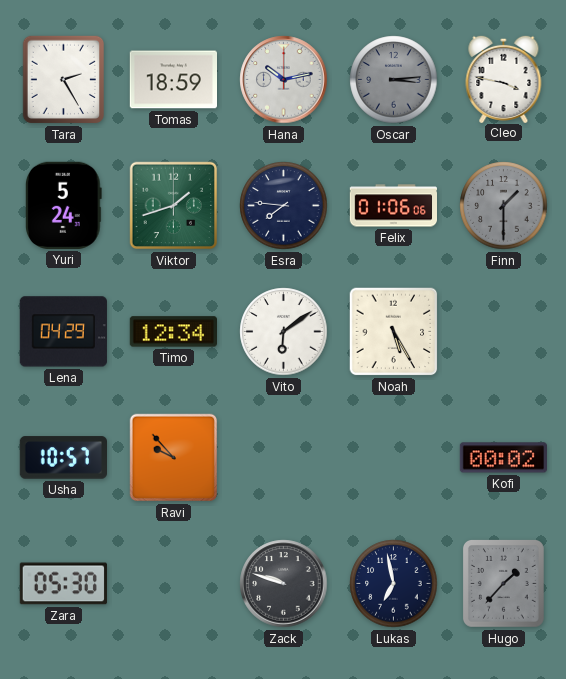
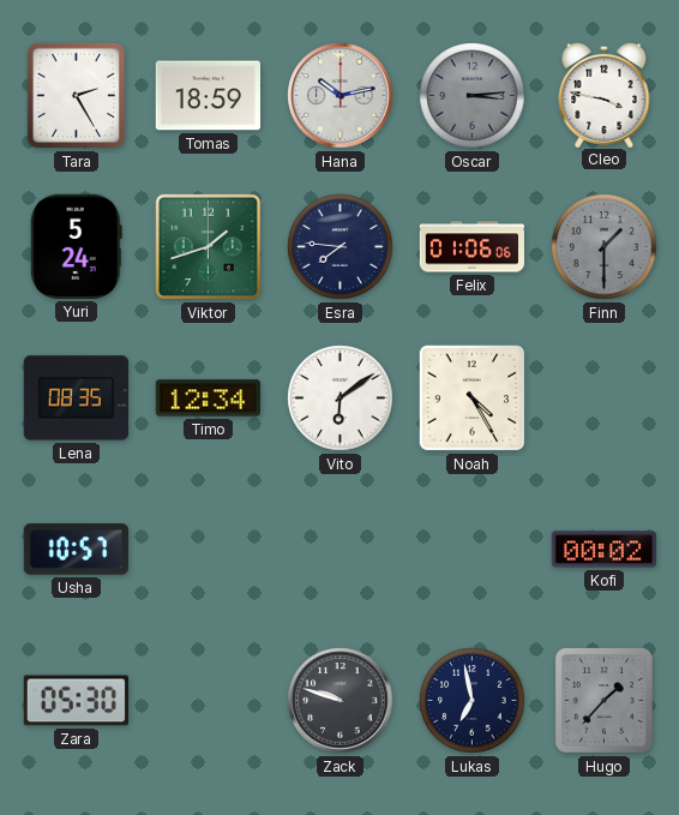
Lena: 04:29 -> 08:35 (76, 398)
Noah: 5:25 -> 4:25 (473, 398)
Ravi: 9:53 -> none (174, 458)
